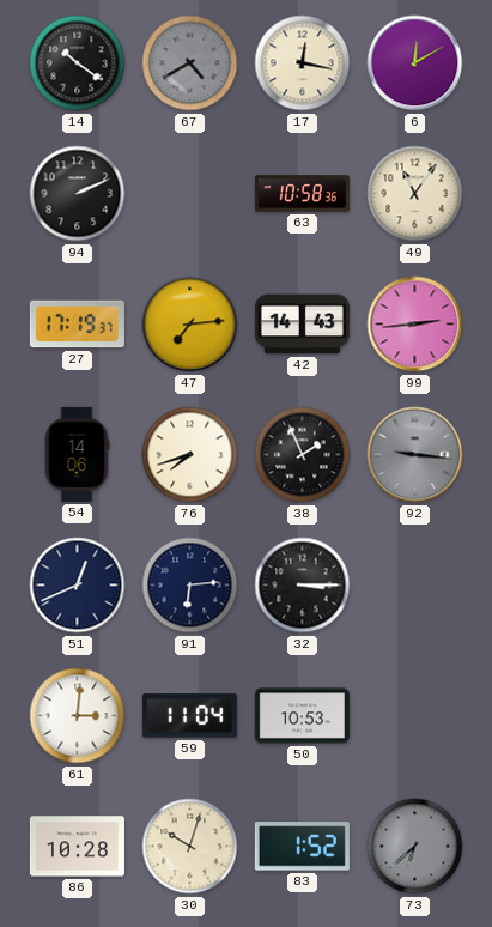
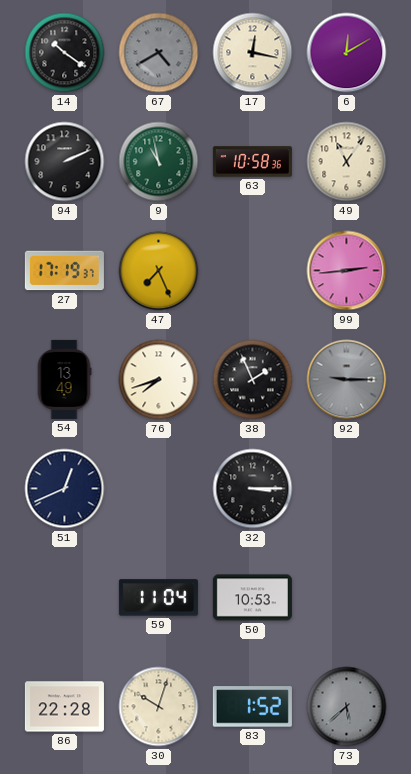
9: none -> 10:58 (159, 162)
47: 7:14 -> 7:26 (159, 271)
42: 14:43 -> none (302, 325)
54: 14:06 -> 13:49 (64, 379)
92: 9:16 -> 9:15 (347, 380)
91: 6:14 -> none (190, 586)
61: 3:01 -> none (78, 716)
86: 10:28 -> 22:28 (64, 707)
73: 6:38 -> 5:38 (347, 707)
